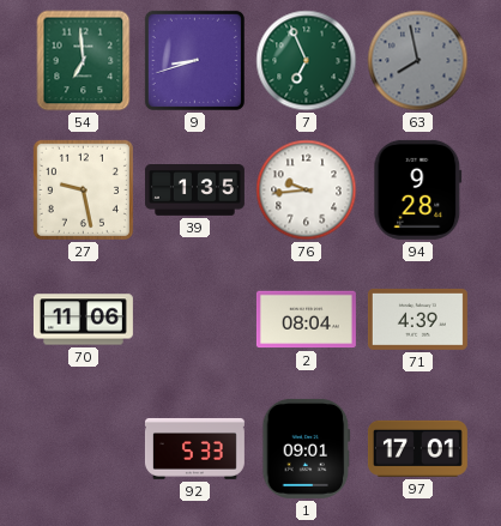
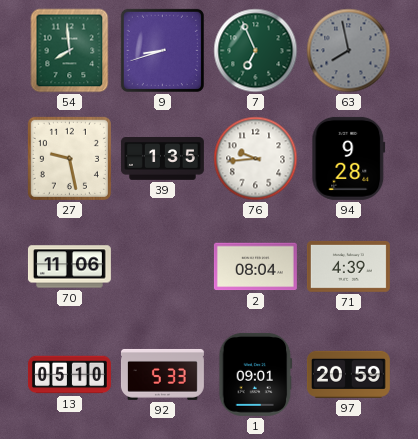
54: 6:59 -> 7:59 (70, 51)
13: none -> 05:10 (69, 375)
97: 17:01 -> 20:59 (348, 374)
